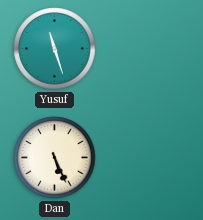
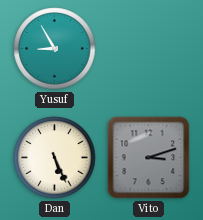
Yusuf: 11:27 -> 8:55 (55, 49)
Vito: none -> 3:12 (149, 158)
